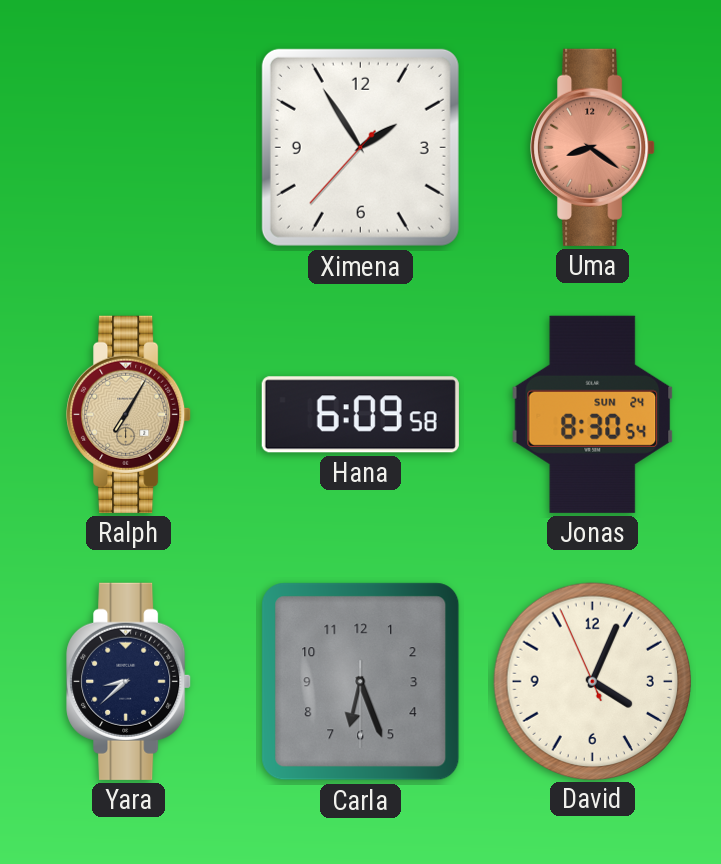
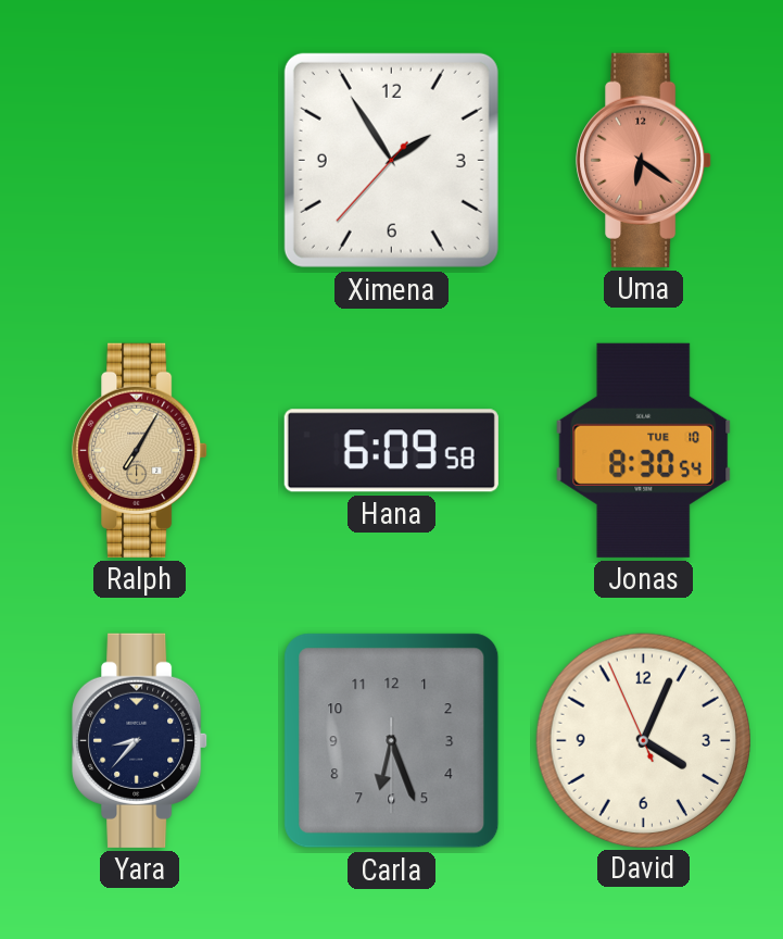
Uma: 8:21 -> 6:21 (644, 160)
Jonas date: SUN 24 -> TUE 10 (644, 450)
Yara: 8:38 -> 8:37 (140, 740)
